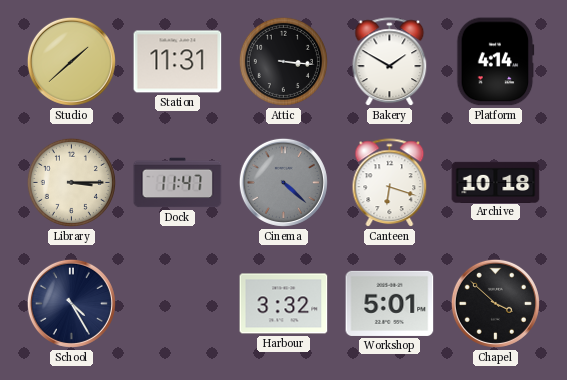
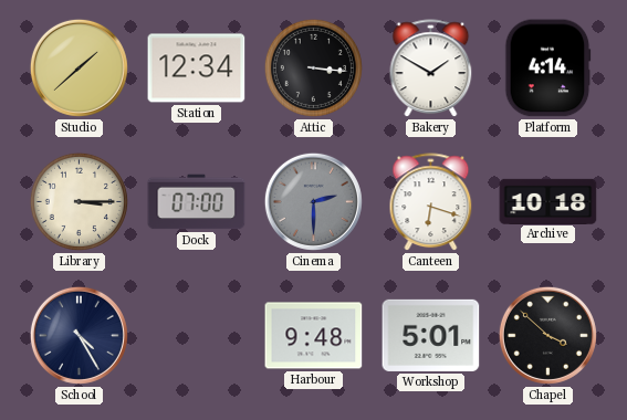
Station: 11:31 -> 12:34 (197, 69)
Dock: 11:47 -> 07:00 (197, 202)
Cinema: 4:22 -> 2:30 (313, 201)
Harbour: 3:32 -> 9:48 (314, 336)
